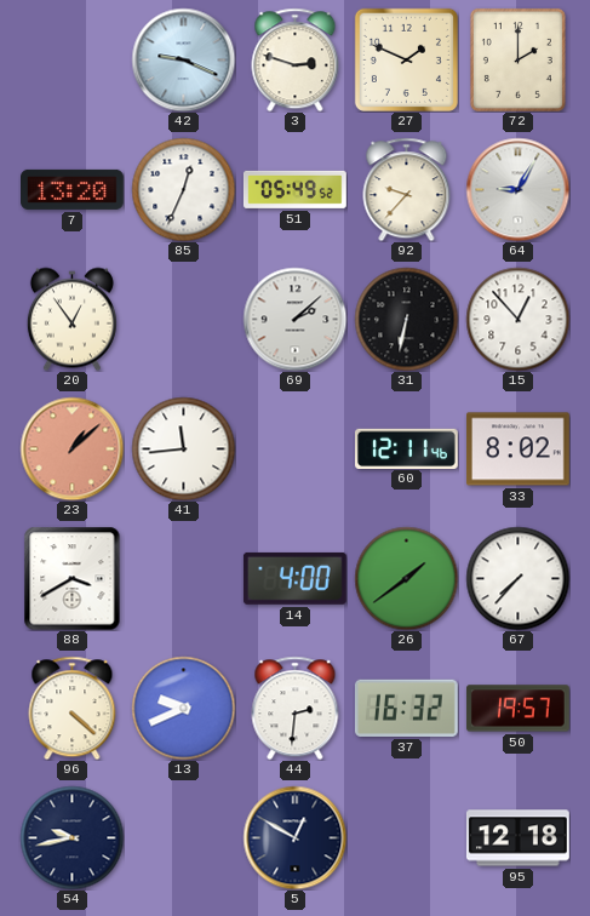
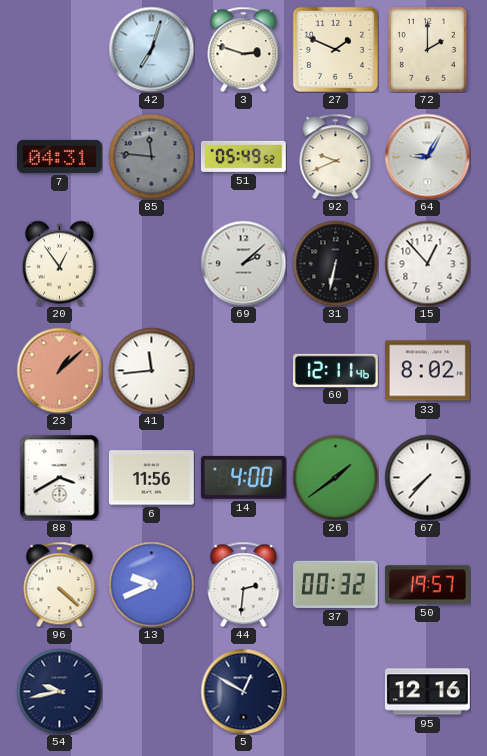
42: 9:19 -> 7:03 (151, 49)
7: 13:20 -> 04:31 (60, 156)
85: 12:34 -> 11:46 (151, 156)
85 dial: white -> grey (151, 156)
92: 9:37 -> 9:41 (336, 156)
6: none -> 11:56 (152, 478)
37: 16:32 -> 00:32 (335, 584)
95: 12:18 -> 12:16 (428, 692)
